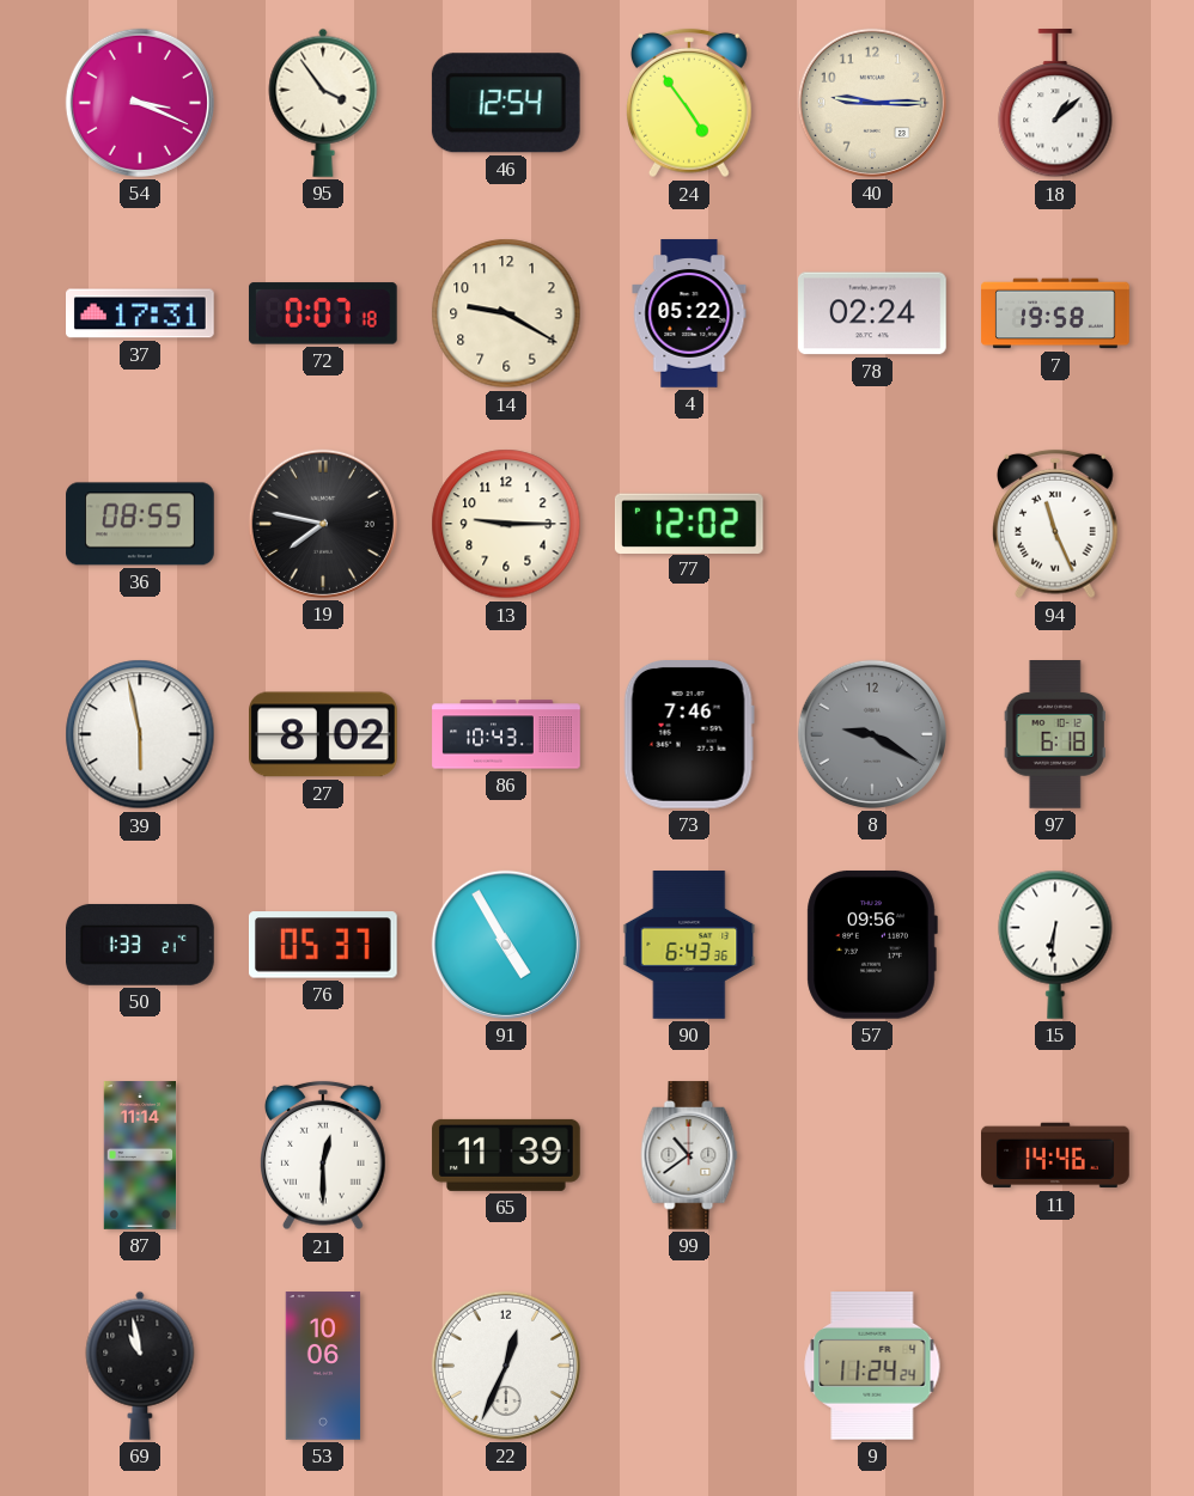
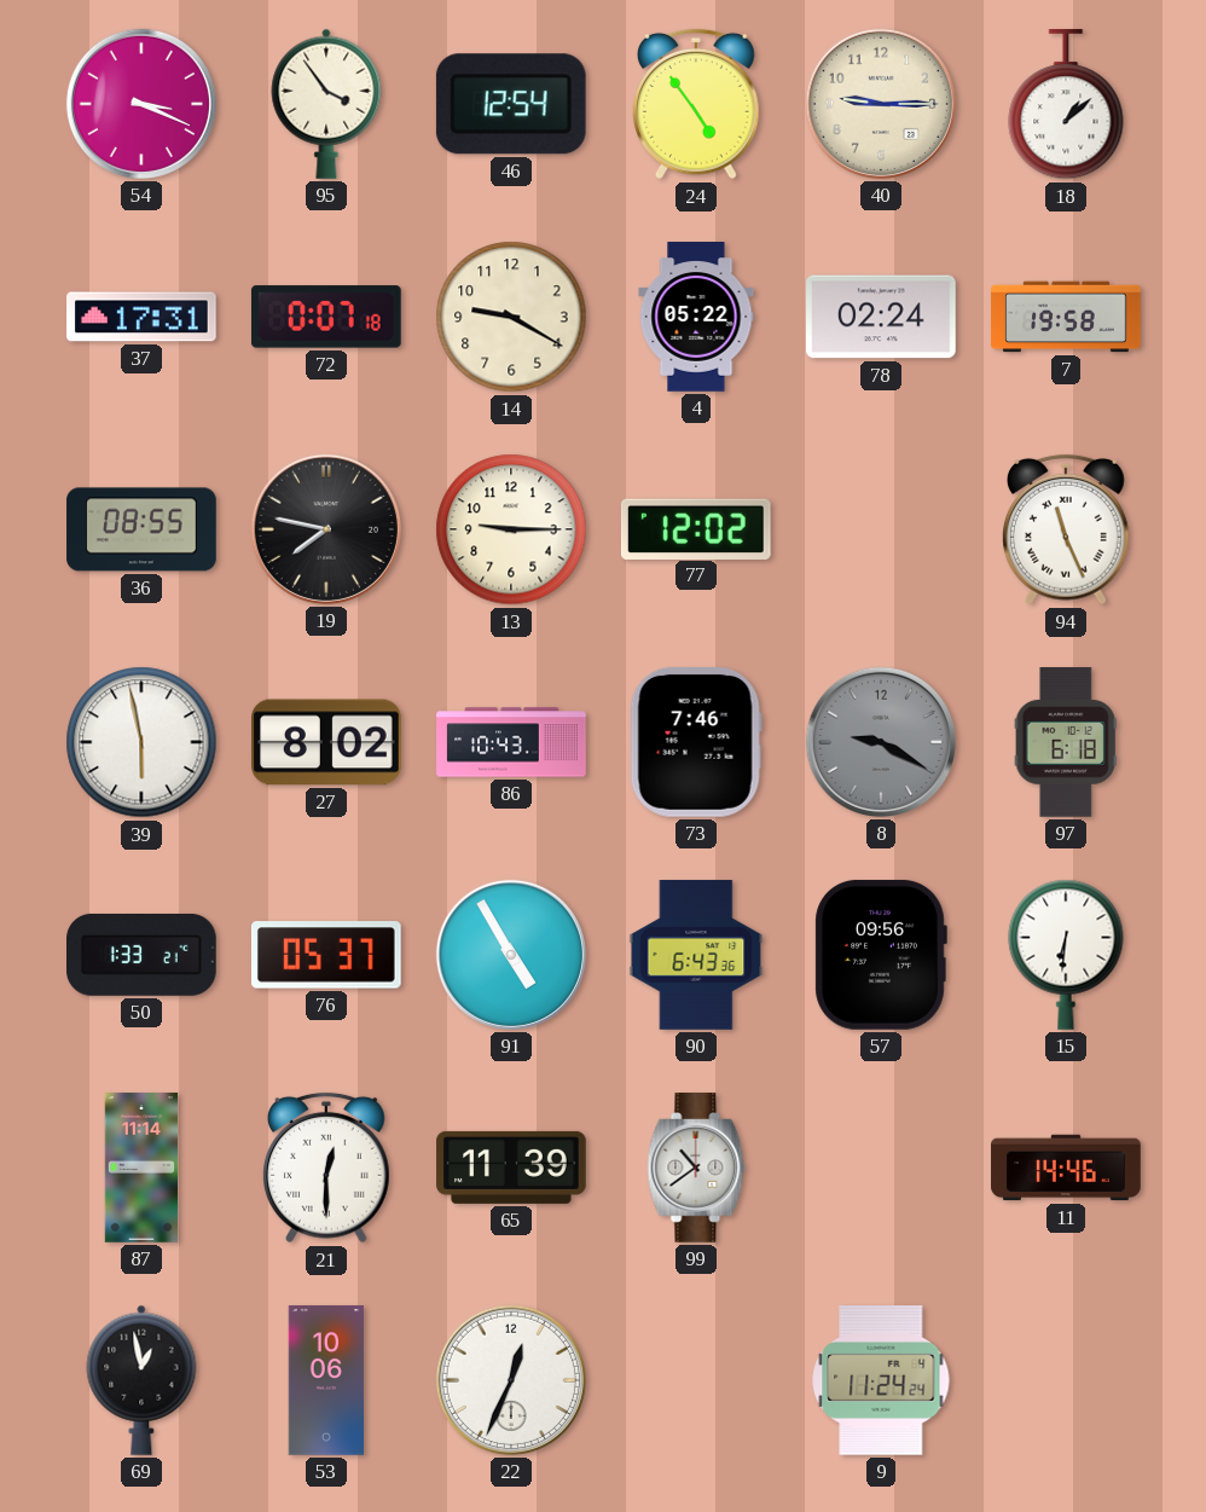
69: 10:58 -> 12:58 (141, 1380)
